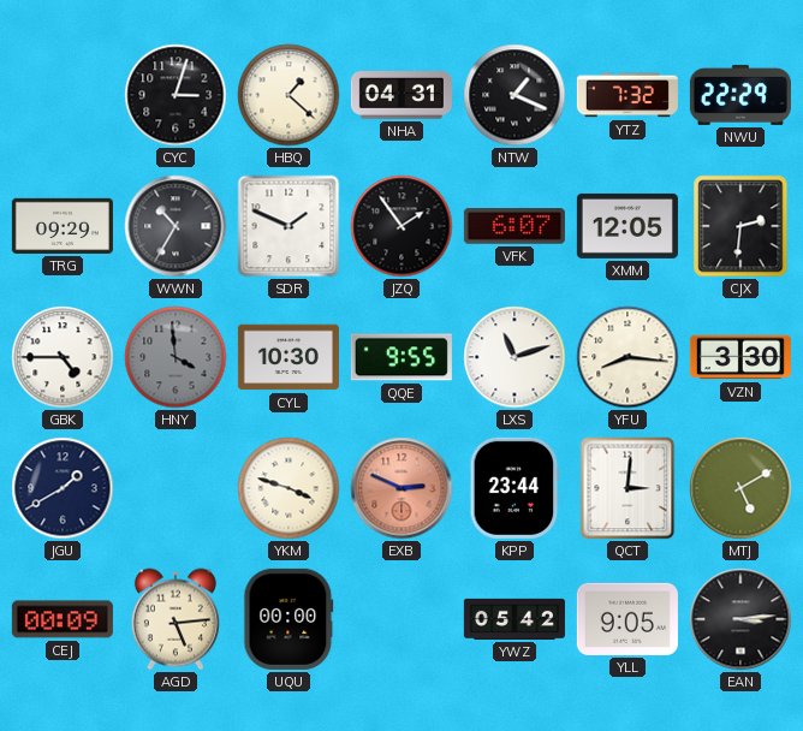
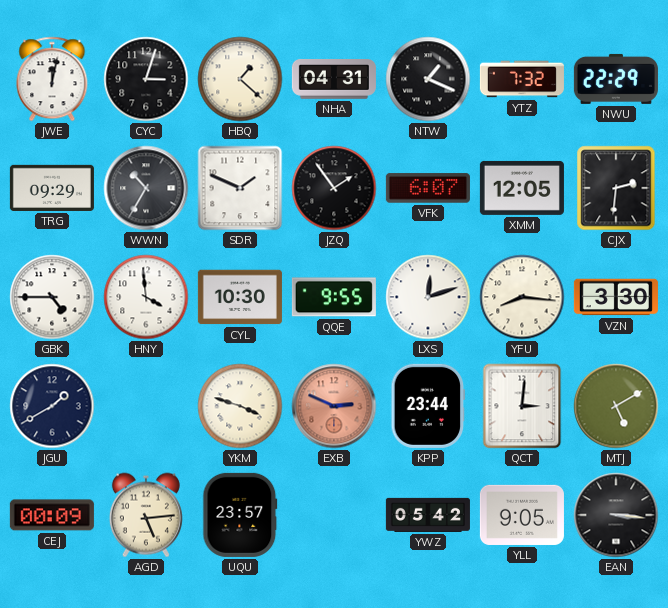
JWE: none -> 12:02 (52, 79)
HNY dial: grey -> white (146, 297)
LXS: 11:12 -> 12:12 (428, 297)
UQU: 00:00 -> 23:57 (240, 515)
EAN: 3:14 -> 3:16 (616, 515)
